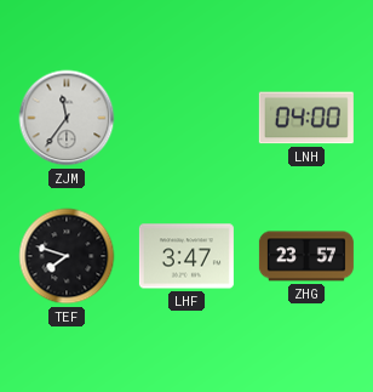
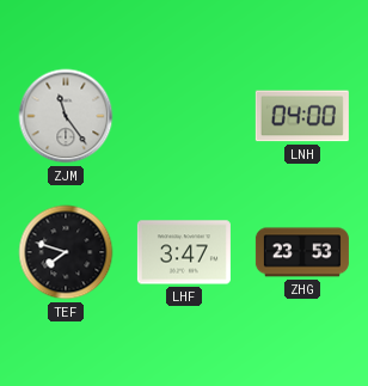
ZJM: 11:36 -> 11:24 (66, 116)
ZHG: 23:57 -> 23:53 (302, 252)
